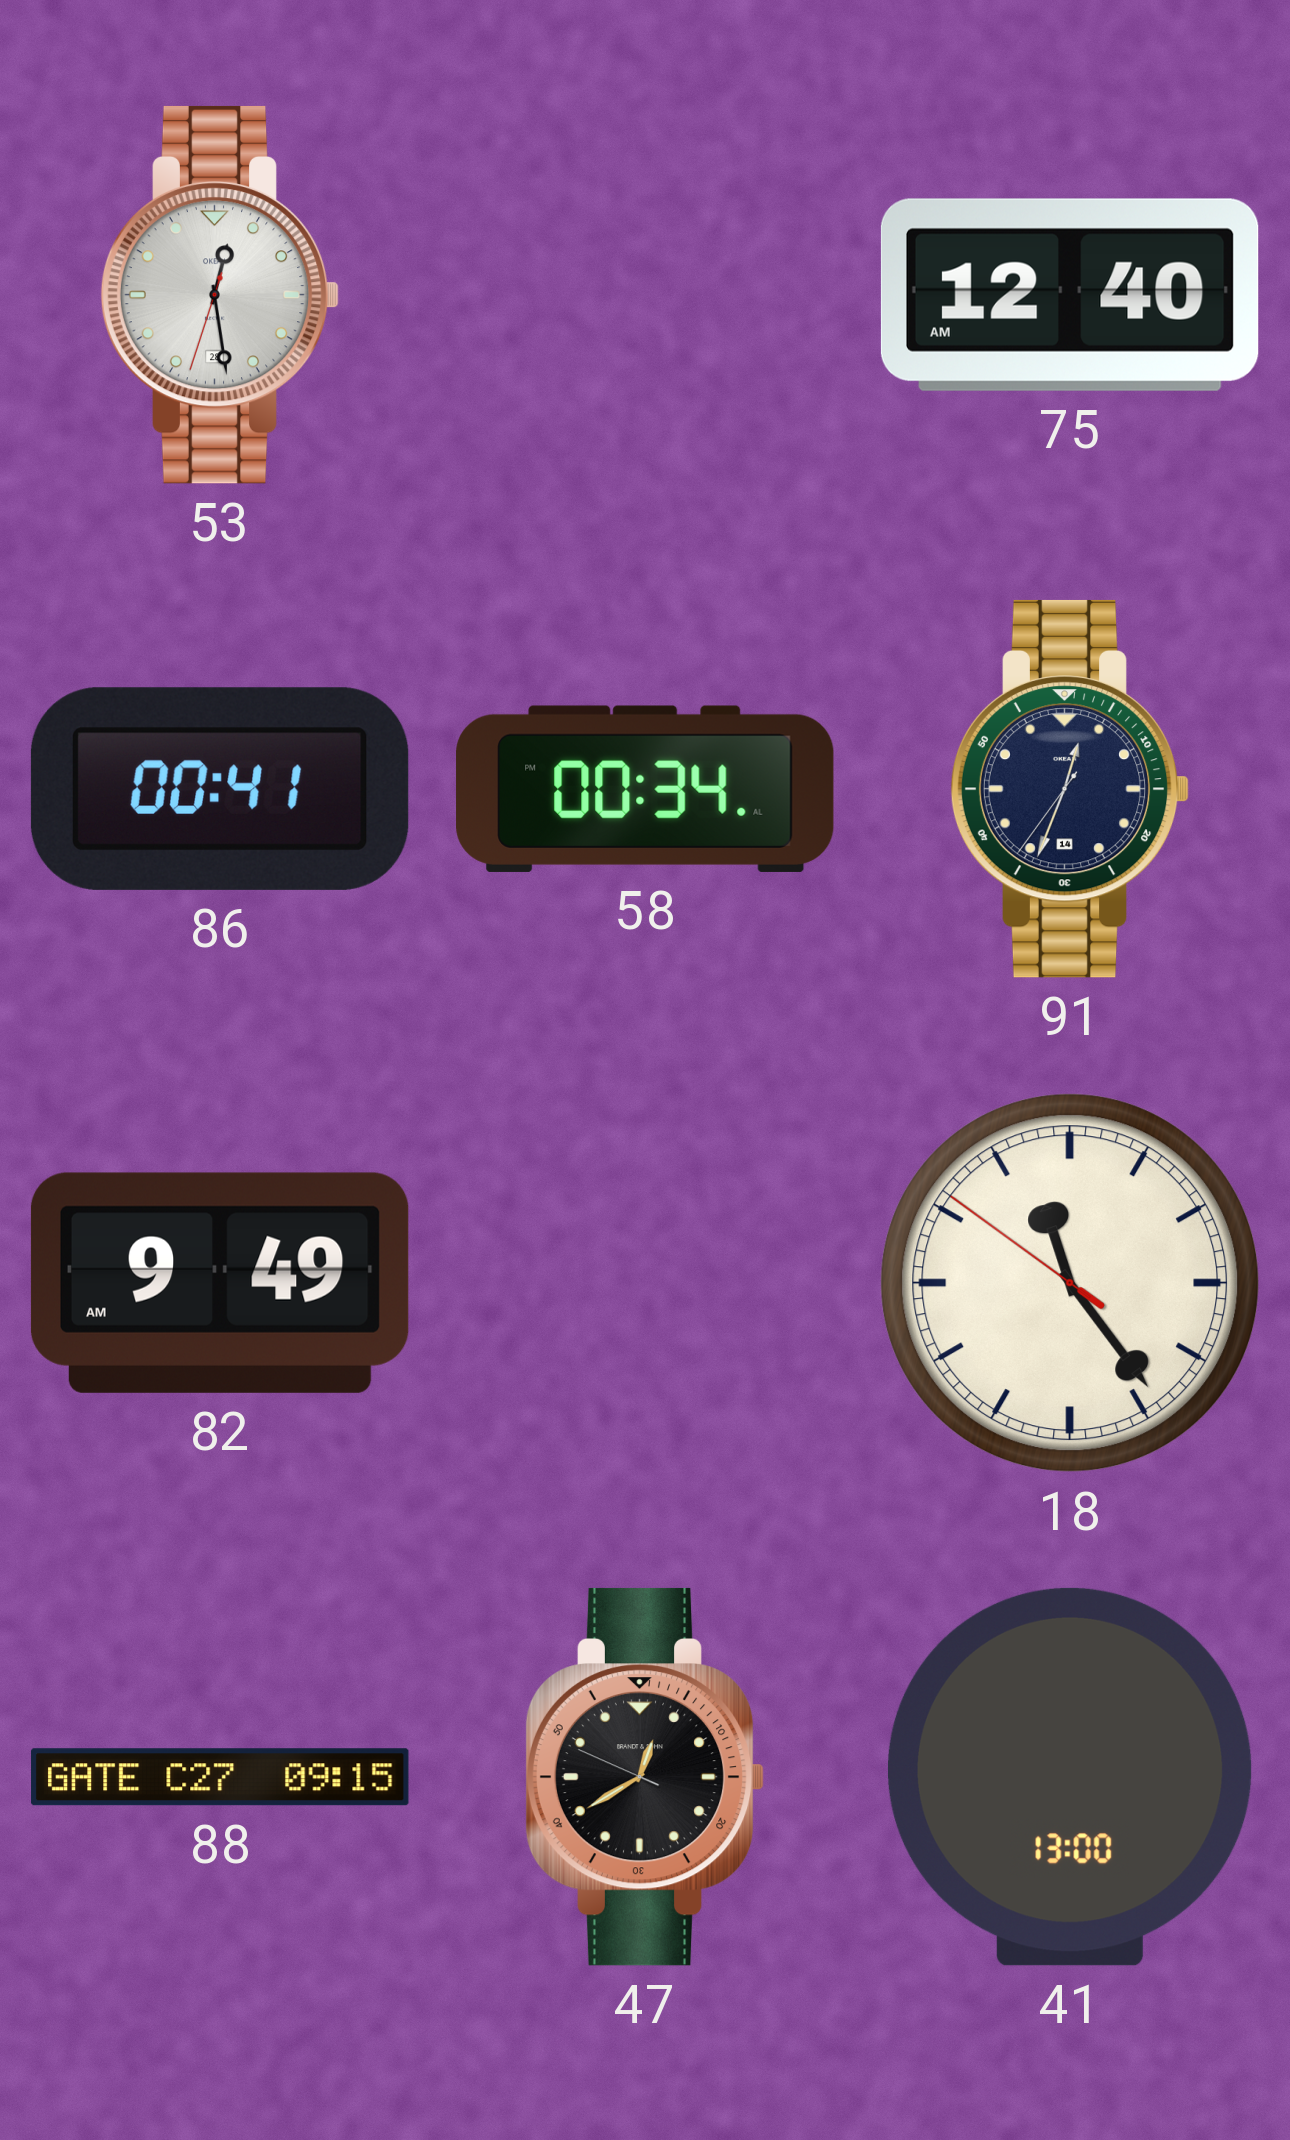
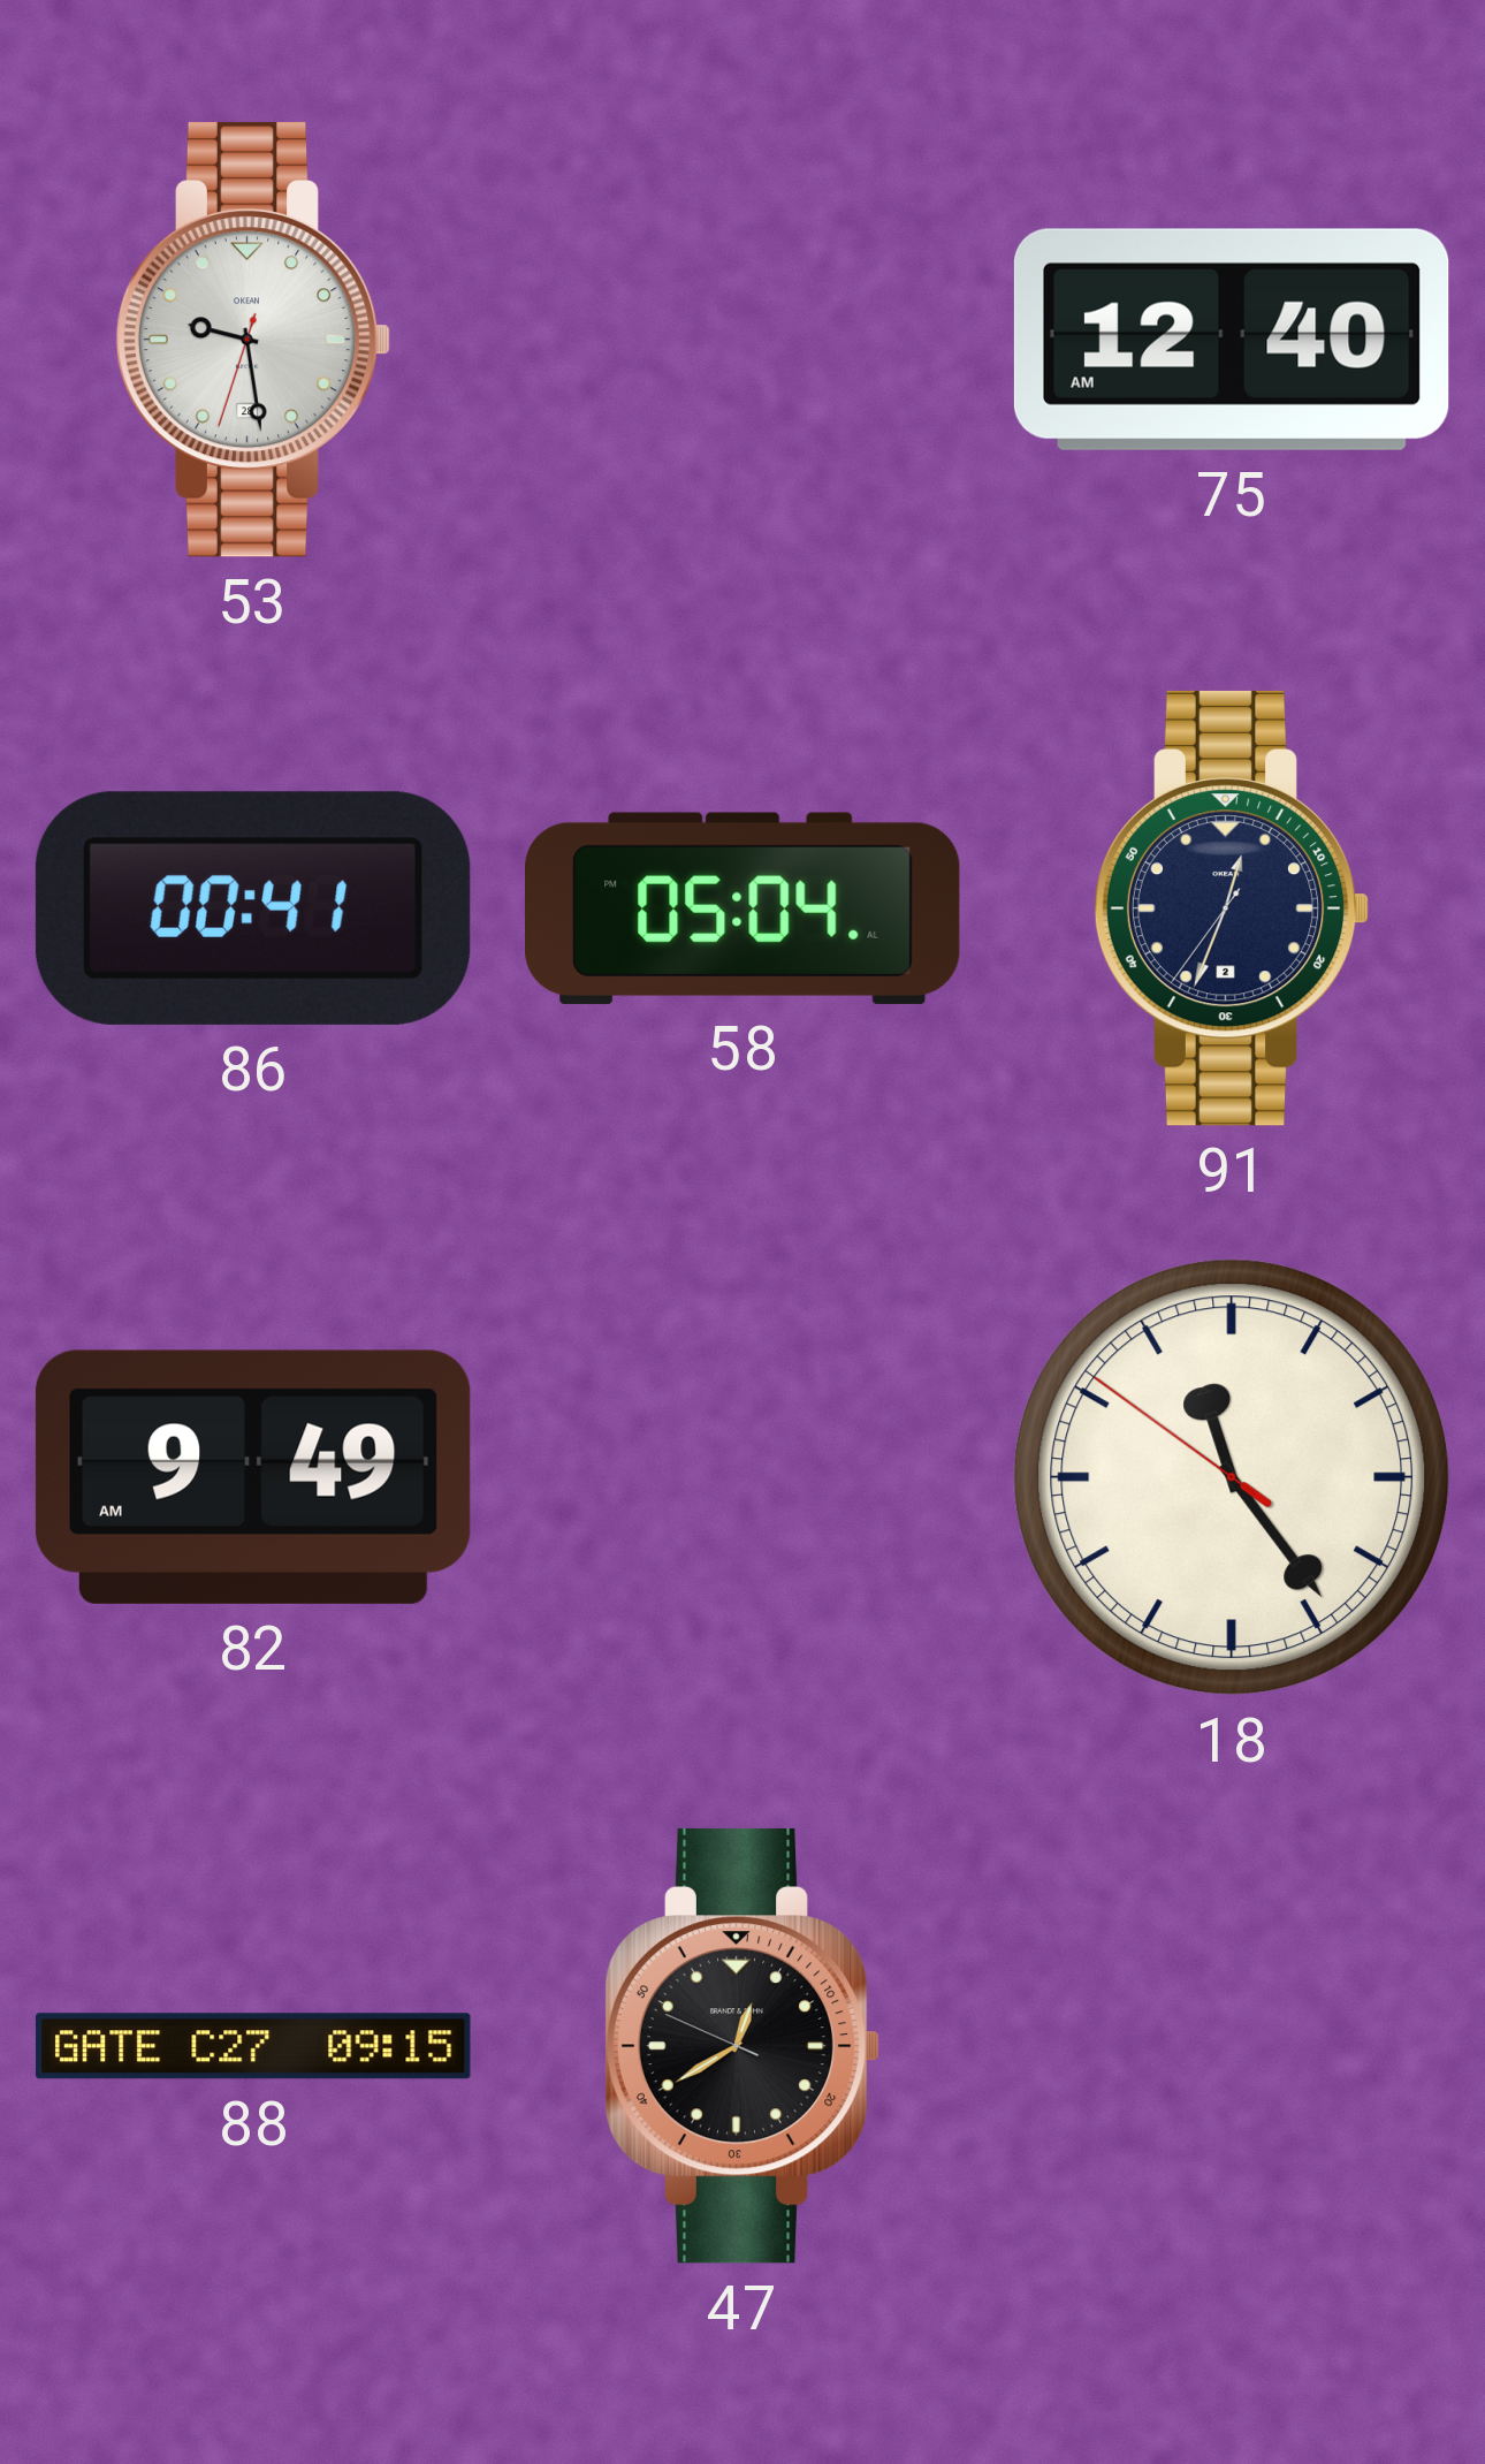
53: 12:28 -> 9:28 (253, 340)
58: 00:34 -> 05:04 (742, 908)
91 date: 14 -> 2 (1232, 908)
41: 13:00 -> none (1070, 1777)
